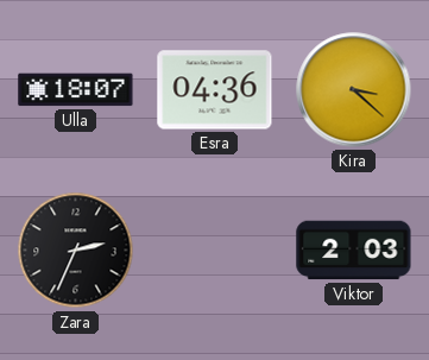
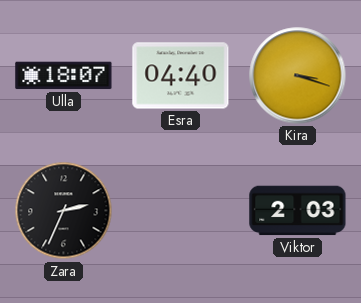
Esra: 04:36 -> 04:40 (181, 76)
Kira: 3:22 -> 3:18 (298, 76)
